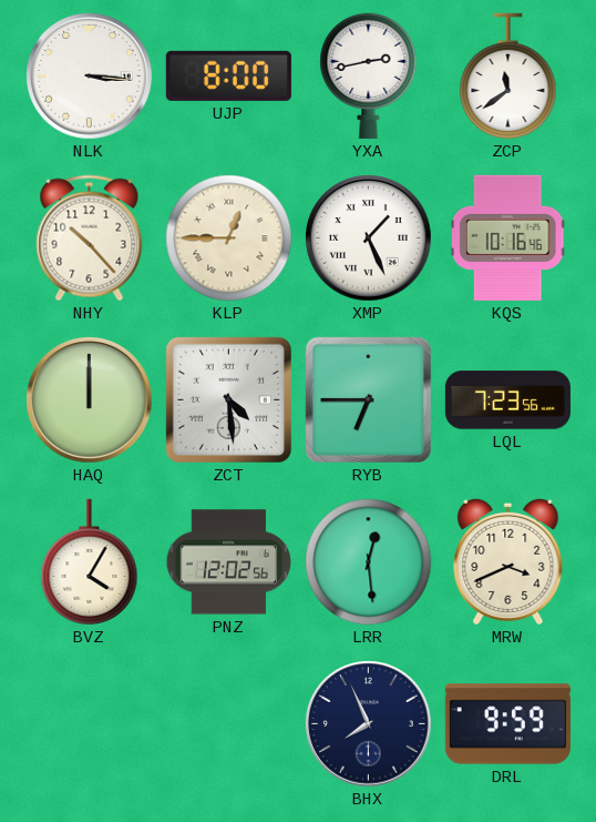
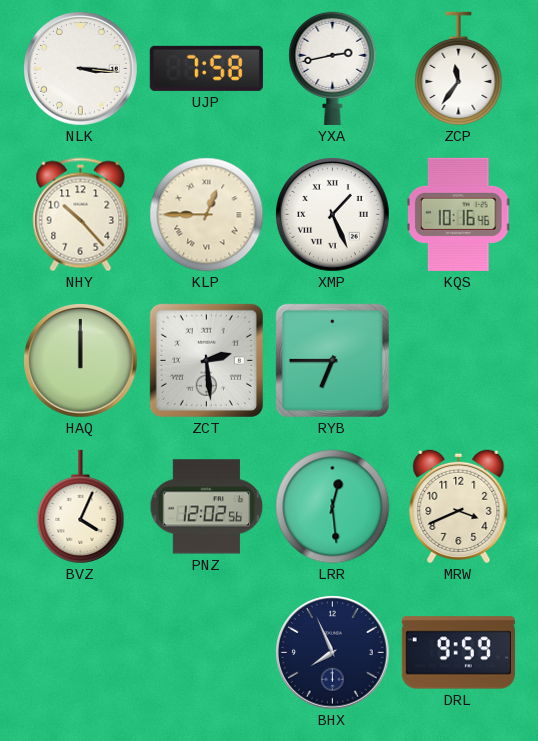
UJP: 8:00 -> 7:58 (206, 68)
ZCP: 11:39 -> 11:36 (459, 68)
ZCT: 4:29 -> 2:29 (206, 360)
LQL: 7:23 -> none (507, 400)
BVZ: 4:05 -> 4:04 (81, 506)
